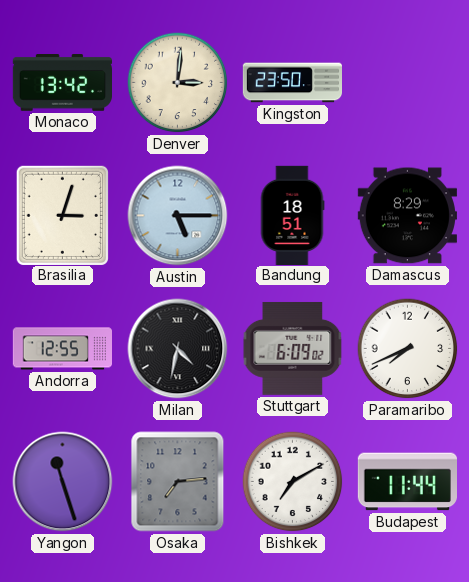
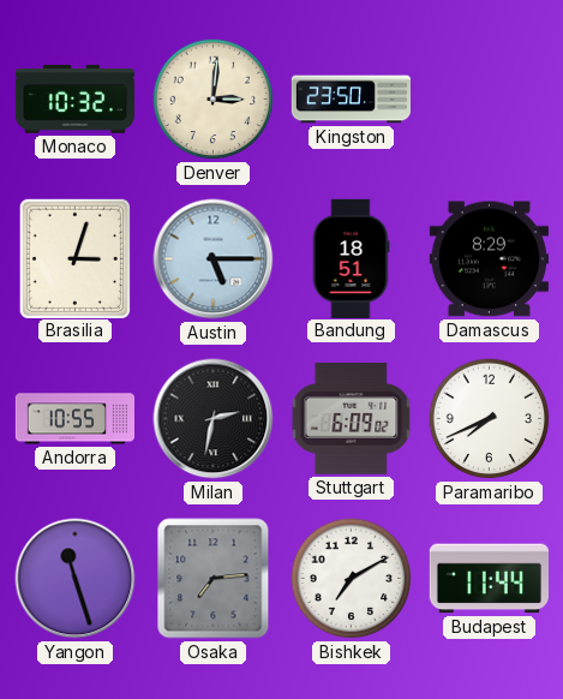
Monaco: 13:42 -> 10:32 (74, 100)
Andorra: 12:55 -> 10:55 (74, 419)
Milan: 4:32 -> 2:32 (214, 419)
